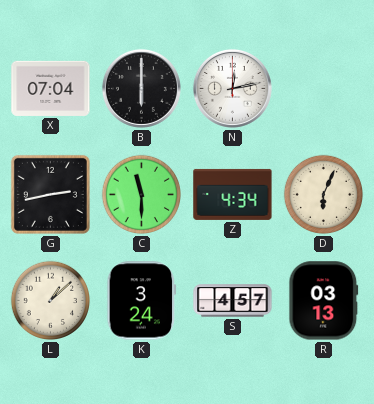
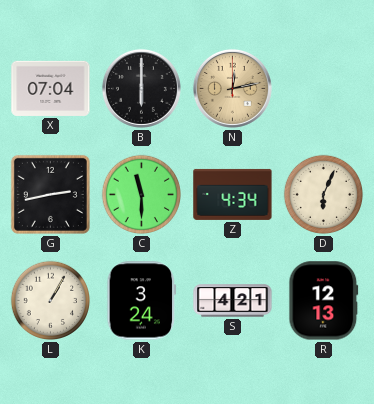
N dial: white -> champagne (232, 88)
L: 1:08 -> 1:05 (51, 301)
S: 4:57 -> 4:21 (233, 301)
R: 03:13 -> 12:13 (324, 301)
